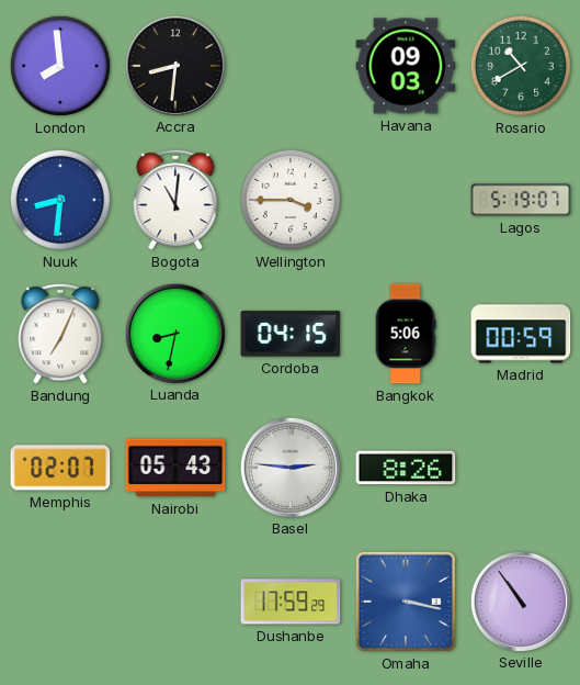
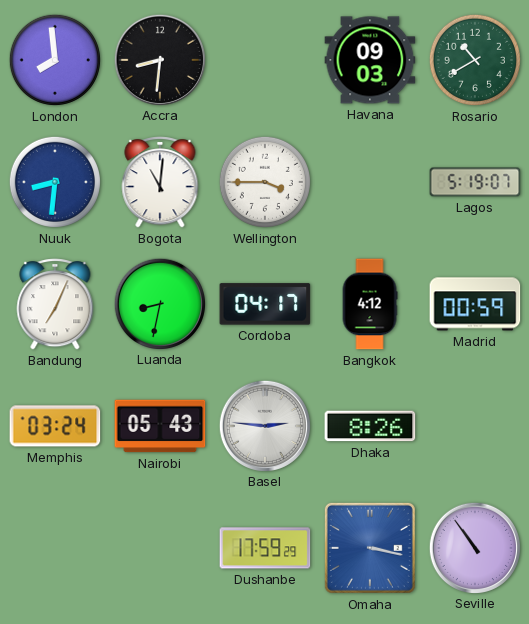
Cordoba: 04:15 -> 04:17 (265, 304)
Bangkok: 5:06 -> 4:12 (370, 304)
Memphis: 02:07 -> 03:24 (55, 426)
